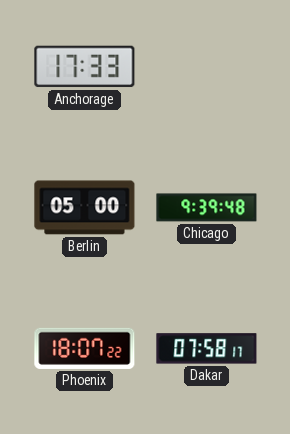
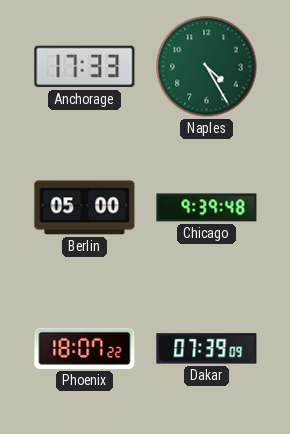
Naples: none -> 4:25 (207, 67)
Dakar: 07:58 -> 07:39 (207, 349)
